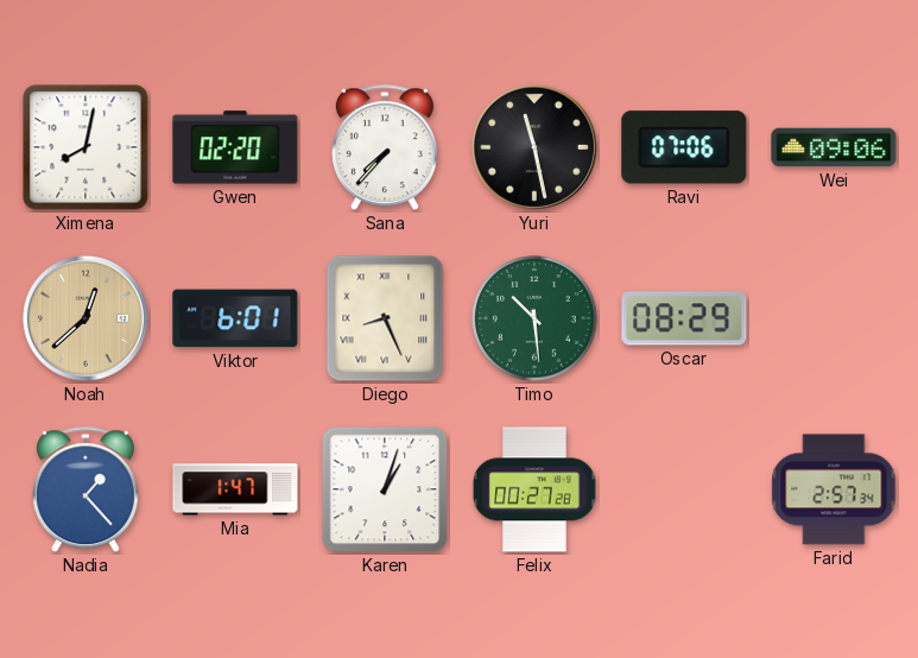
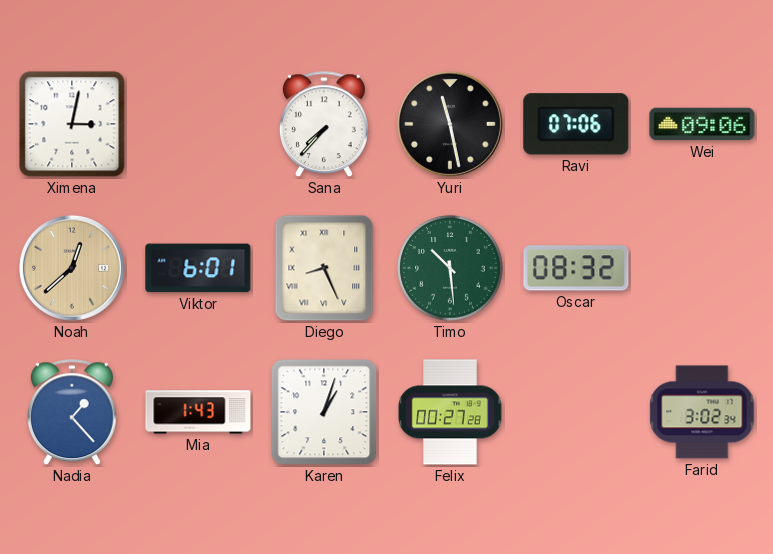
Ximena: 8:02 -> 3:02 (72, 124)
Gwen: 02:20 -> none (235, 147)
Oscar: 08:29 -> 08:32 (576, 268)
Mia: 1:47 -> 1:43 (198, 412)
Farid: 2:57 -> 3:02 (702, 412)
